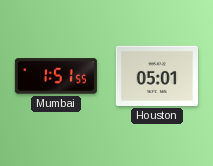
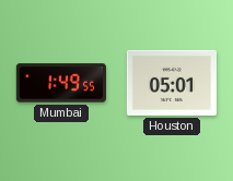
Mumbai: 1:51 -> 1:49 (61, 83)
